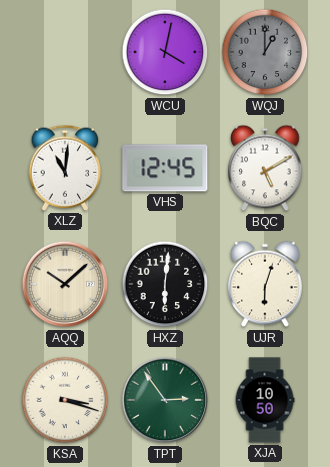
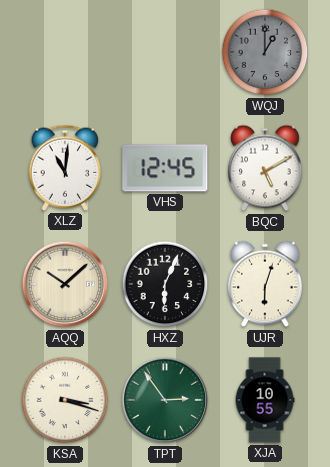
WCU: 4:02 -> none (165, 52)
HXZ: 6:01 -> 6:04 (165, 284)
XJA: 10:50 -> 10:55 (265, 400)
